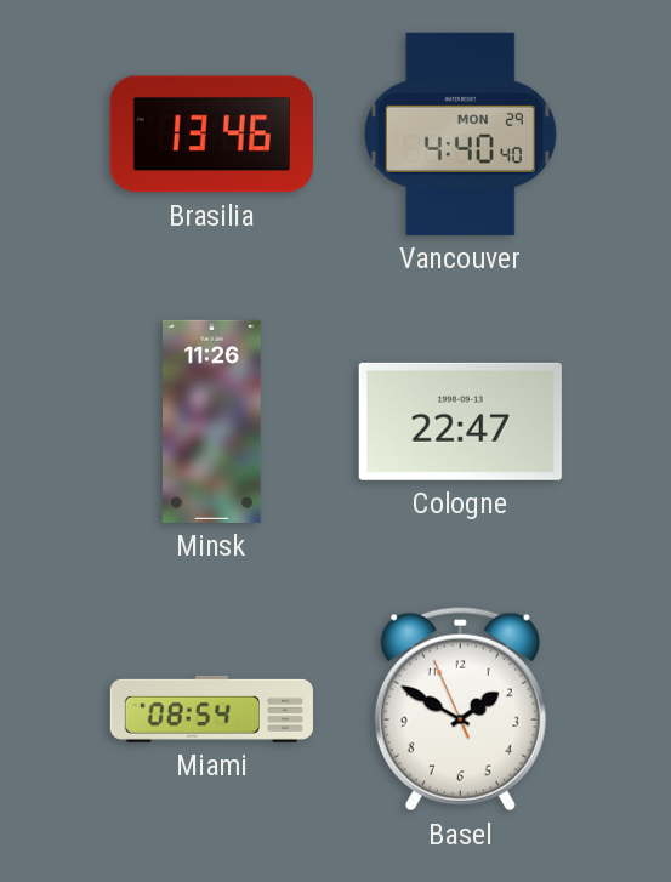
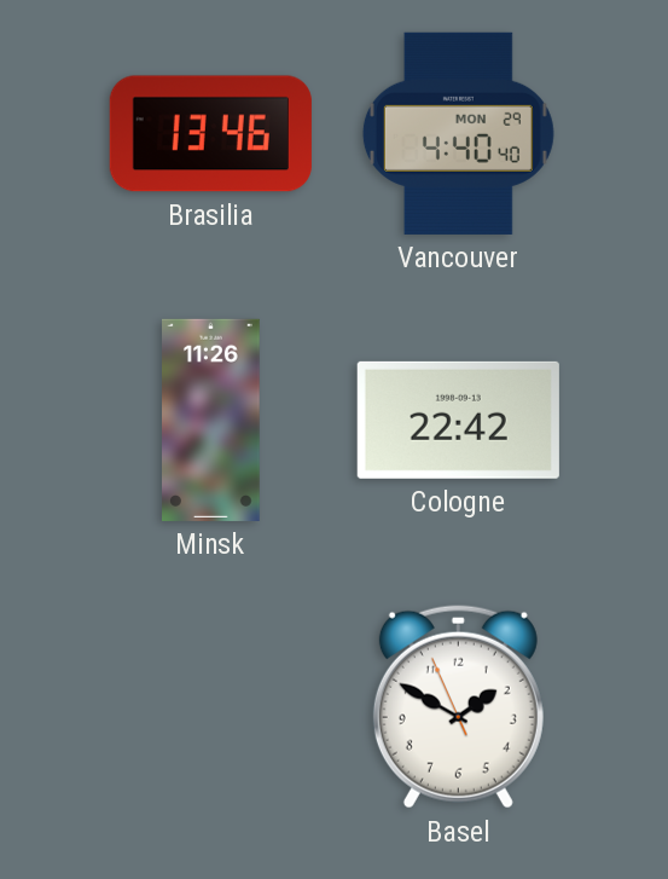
Cologne: 22:47 -> 22:42 (458, 420)
Miami: 08:54 -> none (211, 709)
